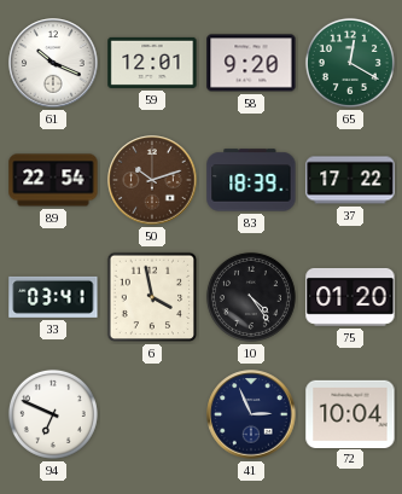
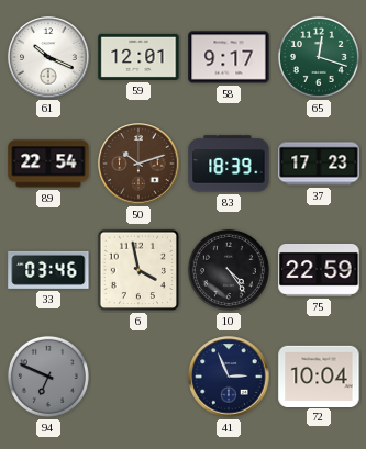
58: 9:20 -> 9:17 (229, 57)
65: 12:20 -> 12:18 (319, 57)
37: 17:22 -> 17:23 (319, 164)
33: 03:41 -> 03:46 (48, 270)
75: 01:20 -> 22:59 (319, 270)
94 dial: white -> grey (48, 377)
